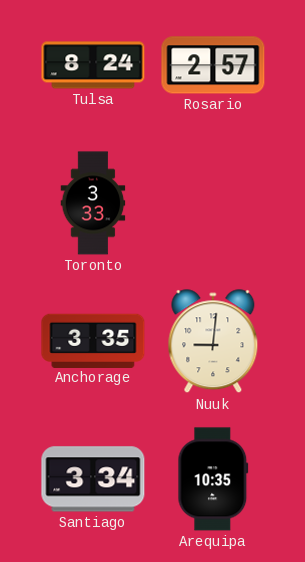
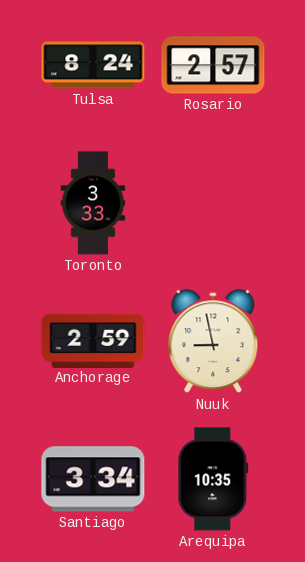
Anchorage: 3:35 -> 2:59 (93, 340)
Nuuk: 9:01 -> 8:58 (213, 342)
